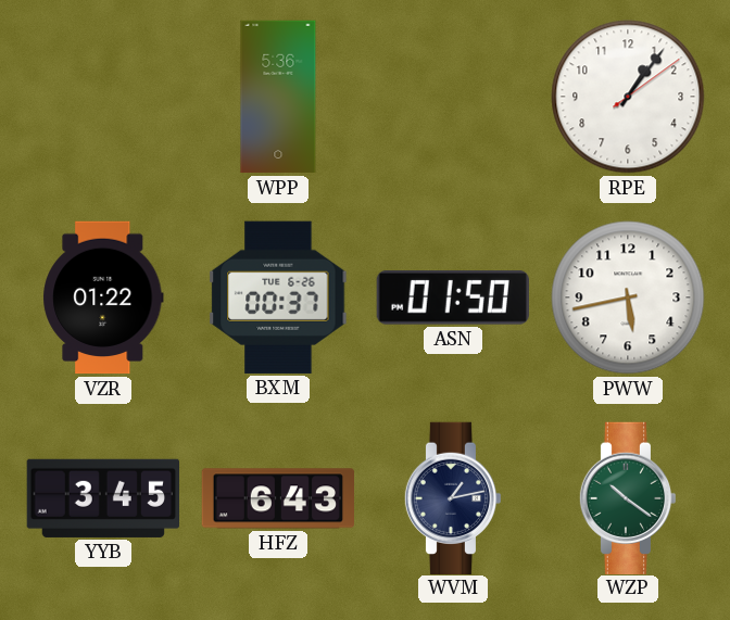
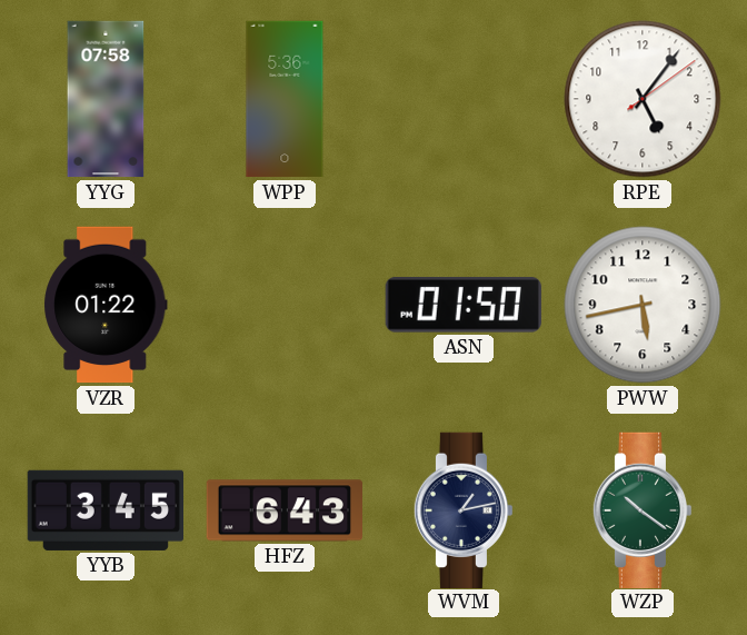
YYG: none -> 07:58 (106, 99)
RPE: 1:06 -> 5:06 (643, 99)
BXM: 00:37 -> none (278, 298)
